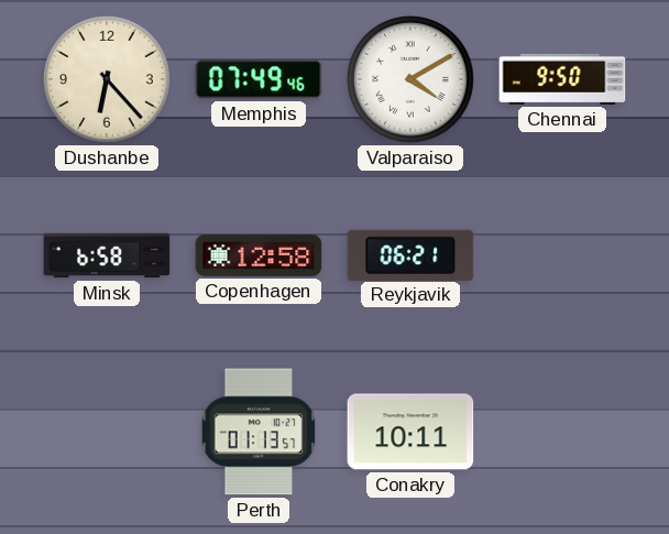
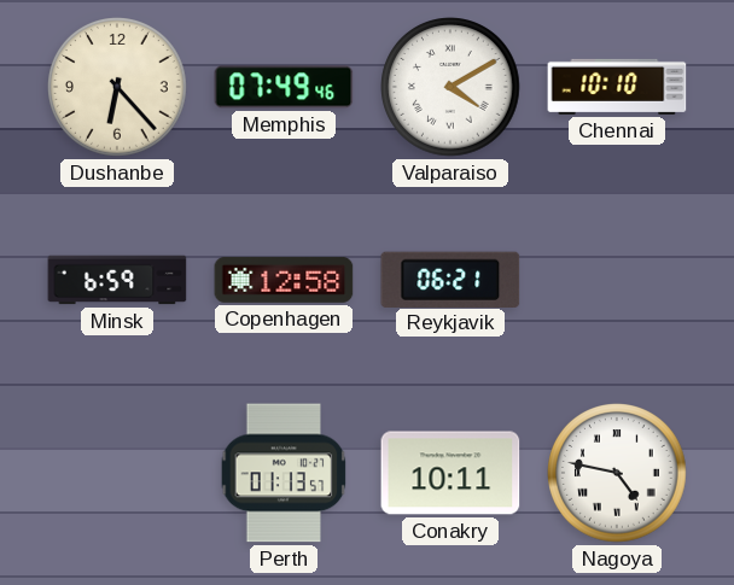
Chennai: 9:50 -> 10:10 (617, 87)
Minsk: 6:58 -> 6:59 (117, 280)
Nagoya: none -> 4:47 (617, 473)
